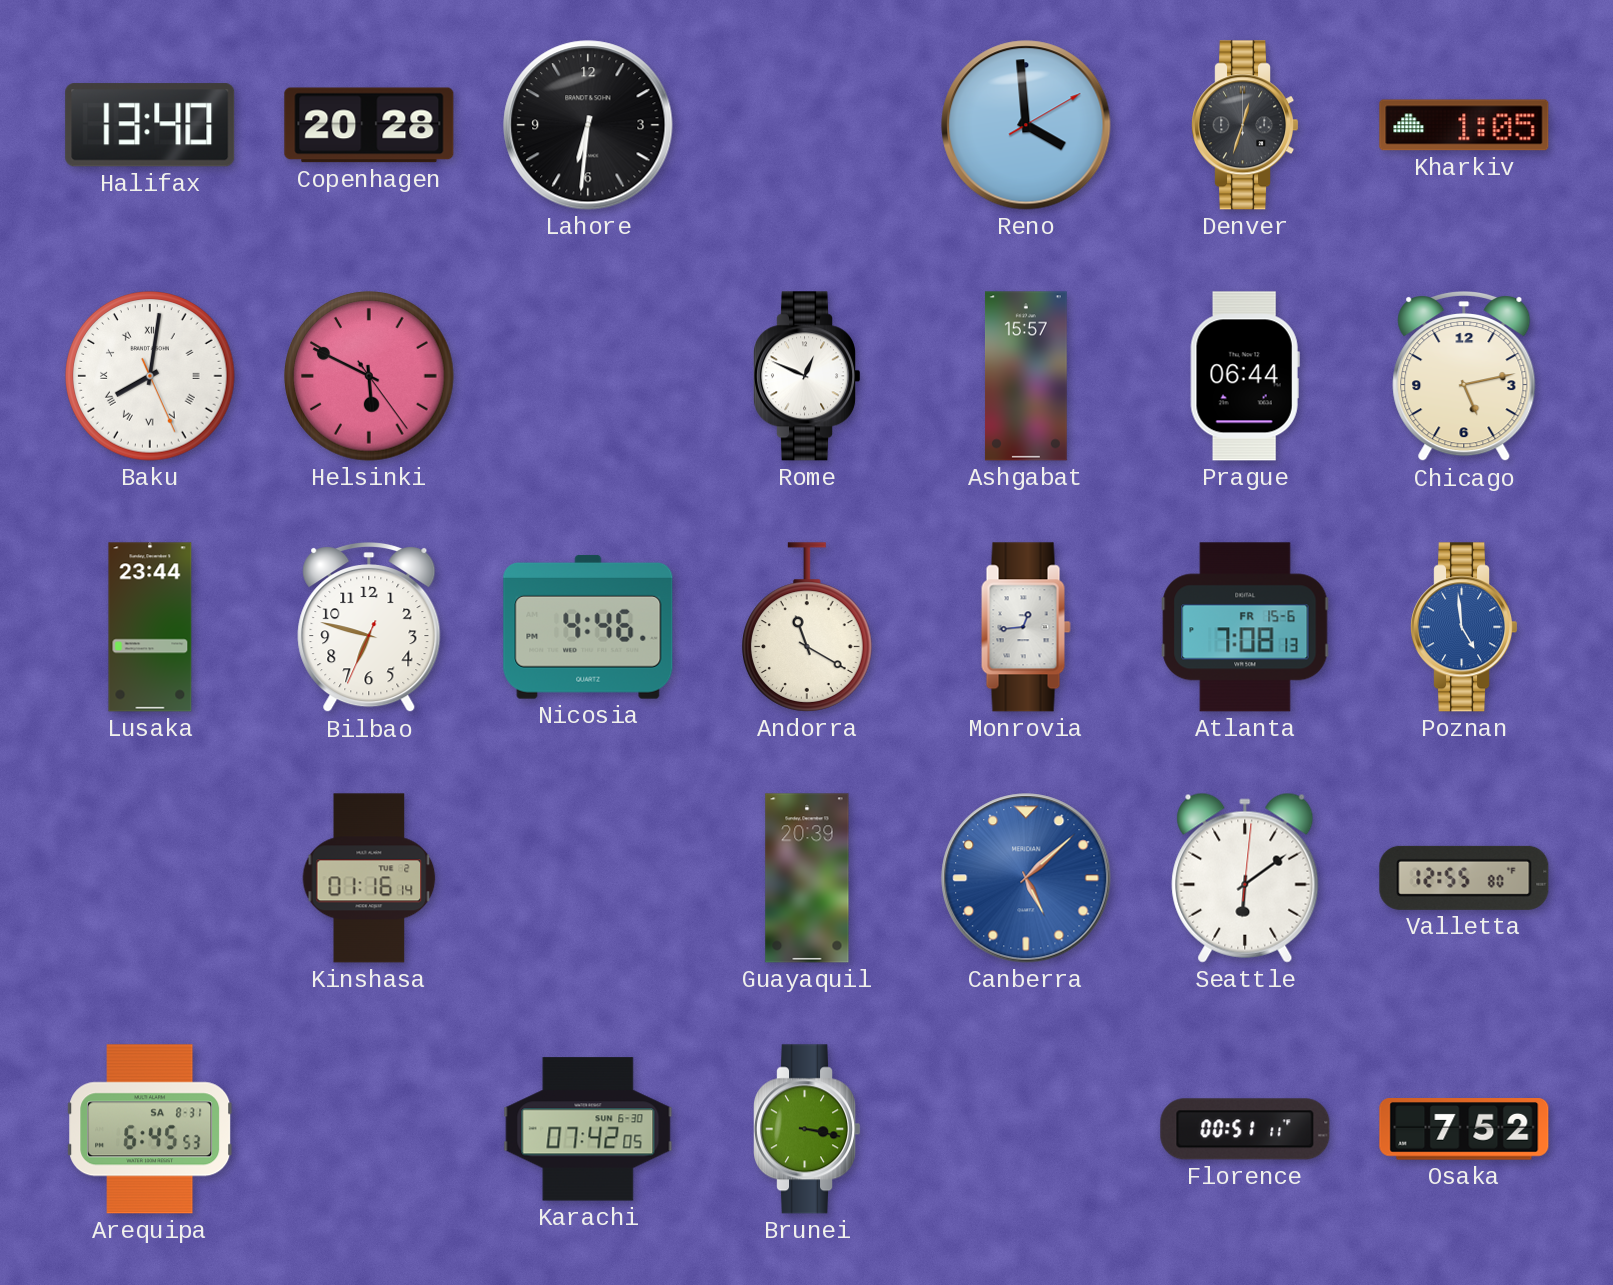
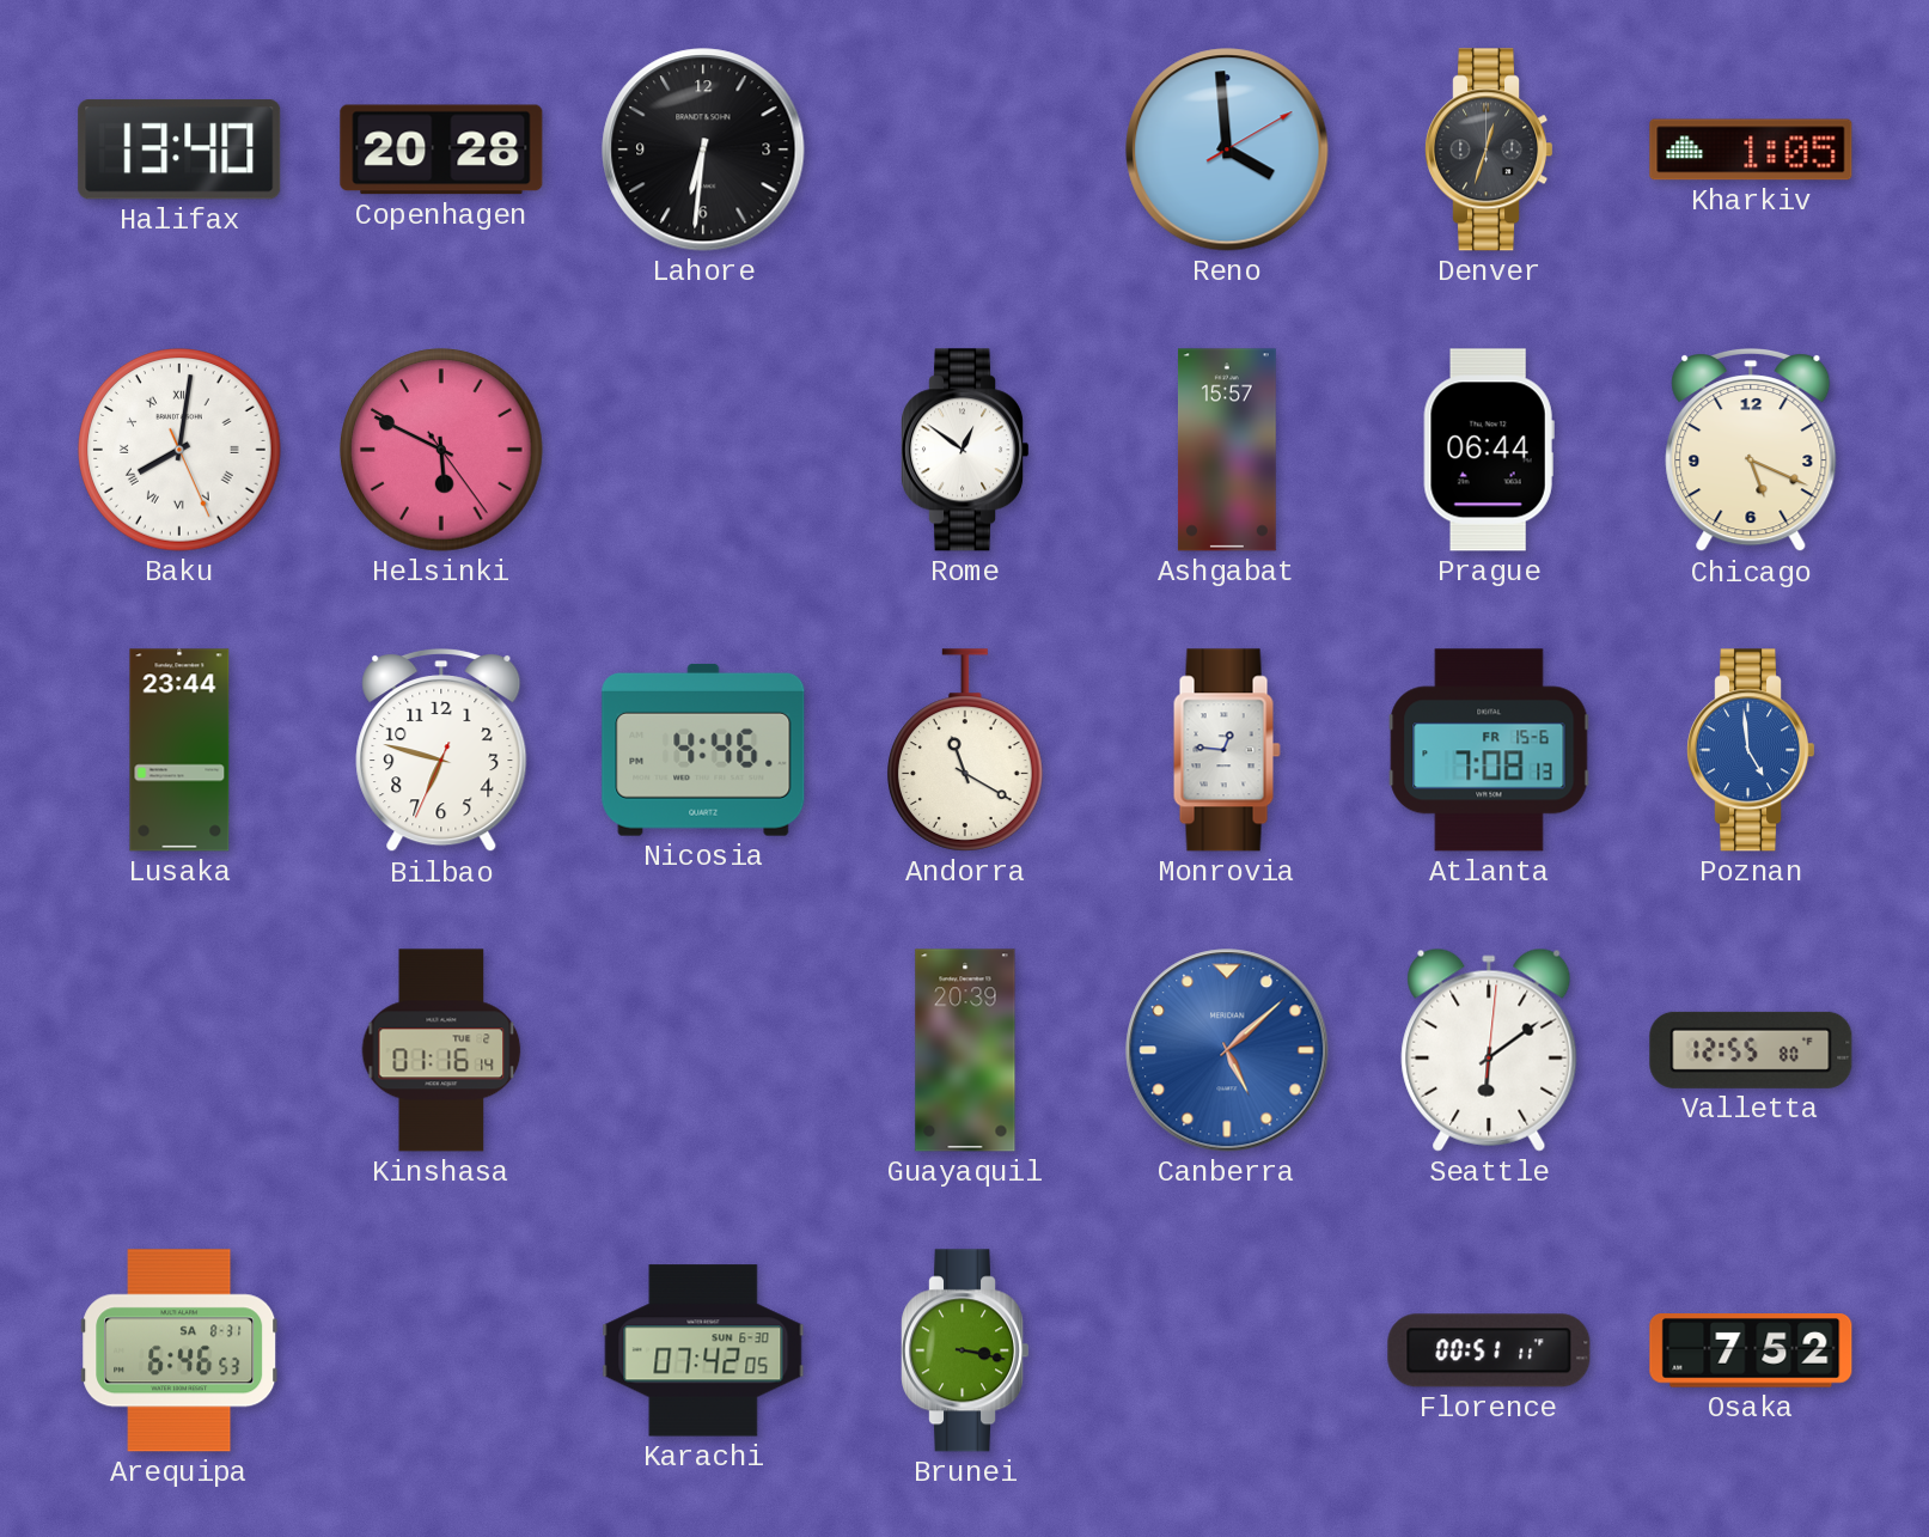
Rome: 12:49 -> 12:51 (966, 450)
Chicago: 5:13 -> 5:19 (1751, 450)
Monrovia: 12:44 -> 12:46 (1227, 750)
Arequipa: 6:45 -> 6:46 (179, 1350)
